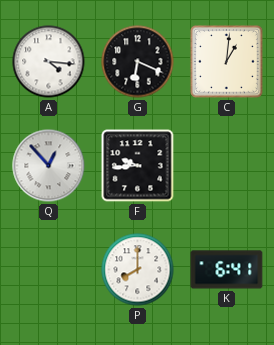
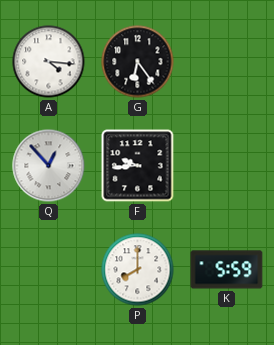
G: 6:19 -> 6:24 (138, 62)
C: 1:01 -> none (226, 61)
K: 6:41 -> 5:59 (227, 270)
